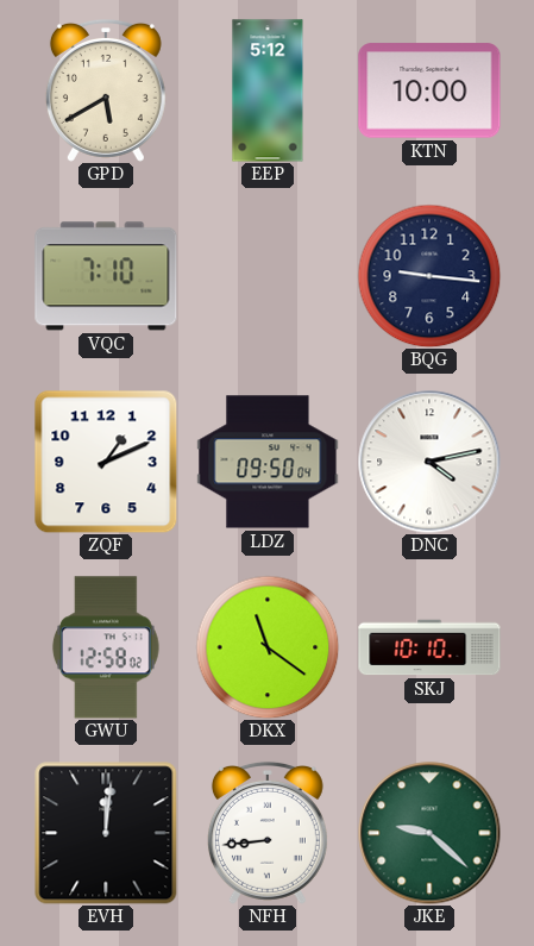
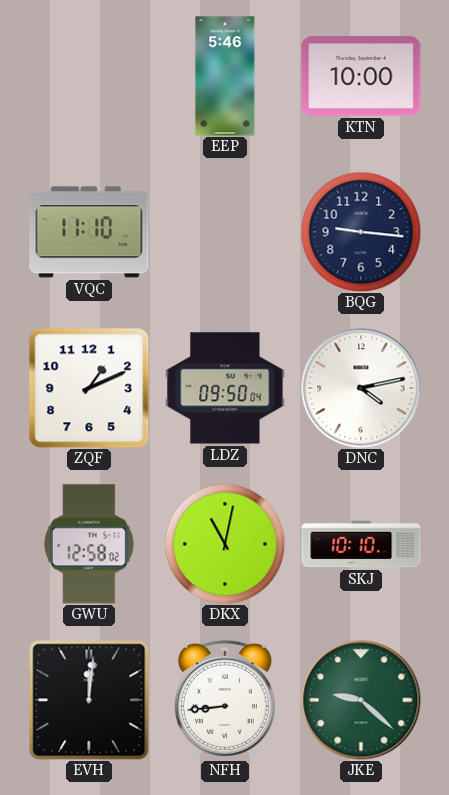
GPD: 5:40 -> none (106, 90)
EEP: 5:12 -> 5:46 (225, 76)
VQC: 7:10 -> 11:10 (89, 232)
DKX: 11:21 -> 11:02 (225, 544)
